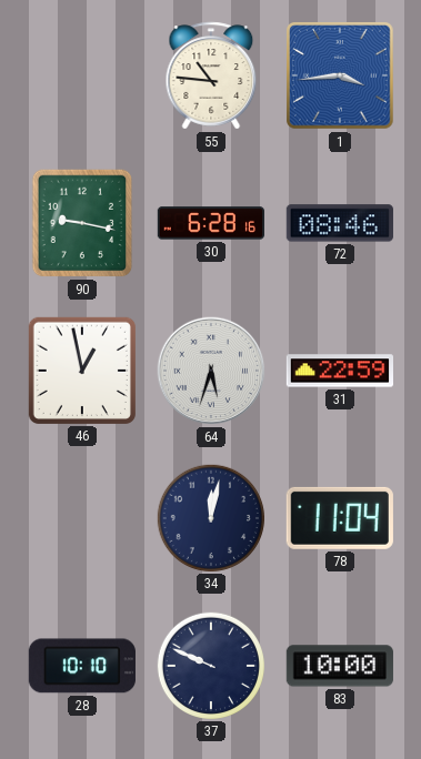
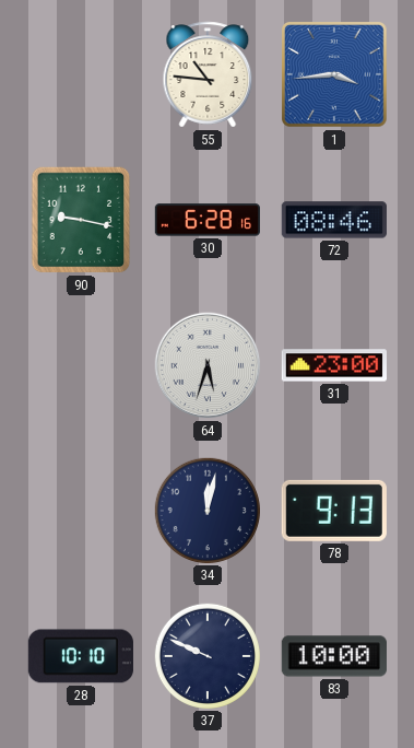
46: 12:58 -> none (82, 371)
31: 22:59 -> 23:00 (333, 365)
78: 11:04 -> 9:13 (334, 511)
